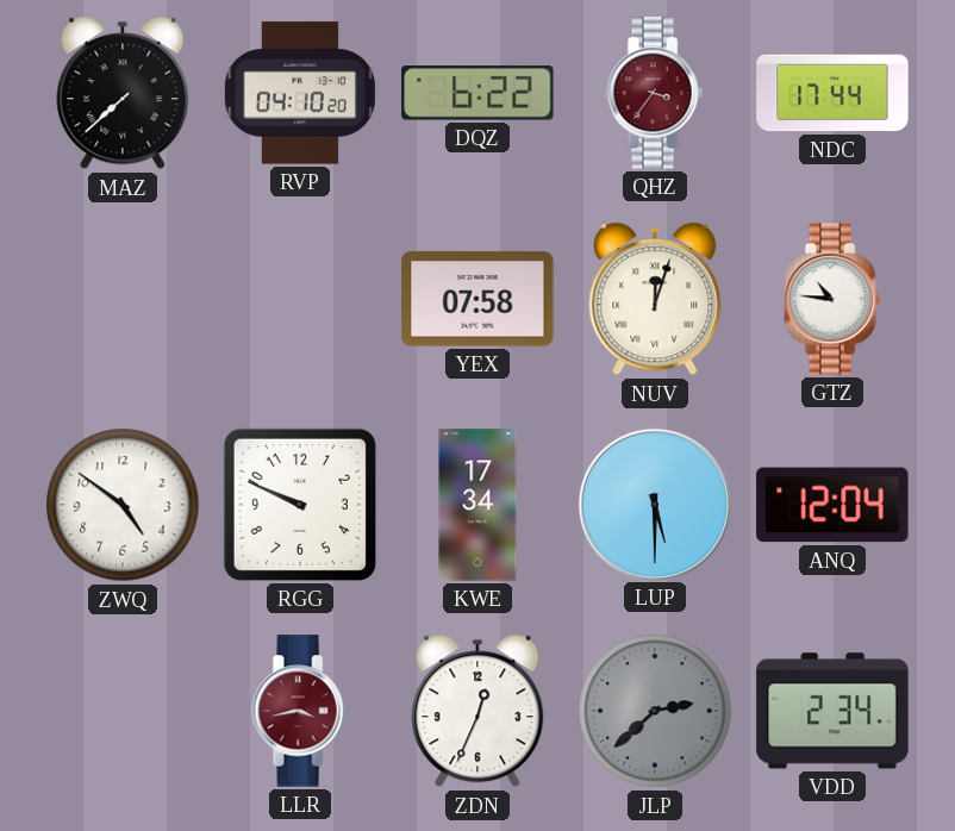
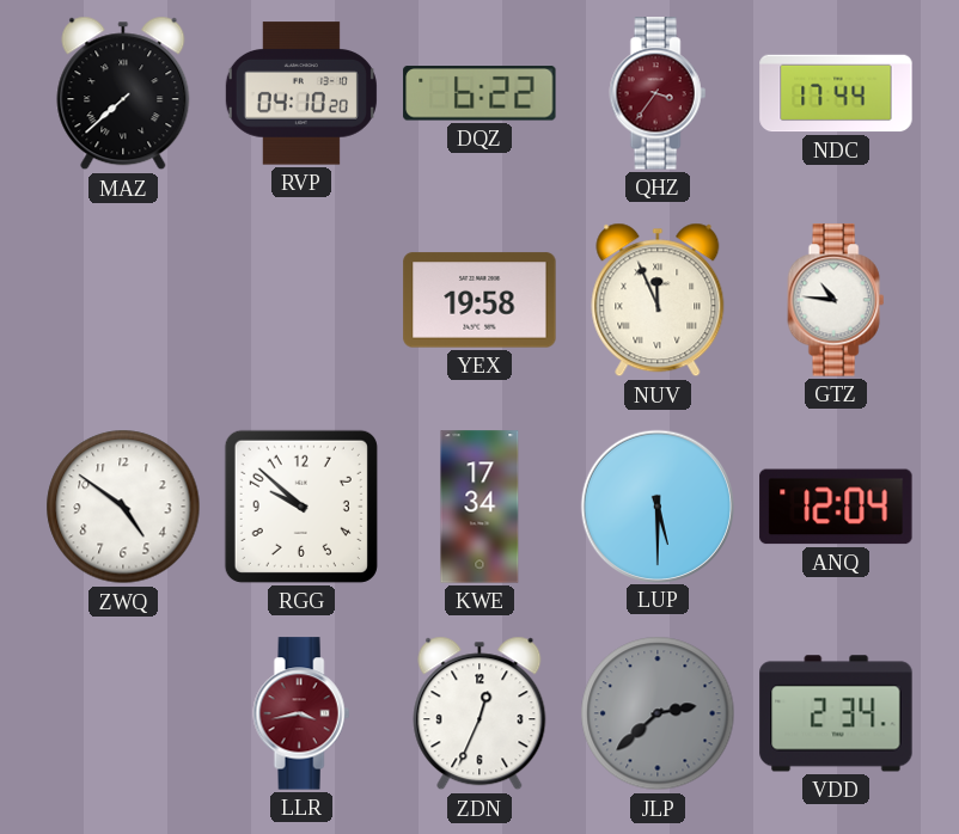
YEX: 07:58 -> 19:58 (480, 300)
NUV: 12:03 -> 11:56 (658, 300)
RGG: 9:49 -> 9:52 (301, 507)
